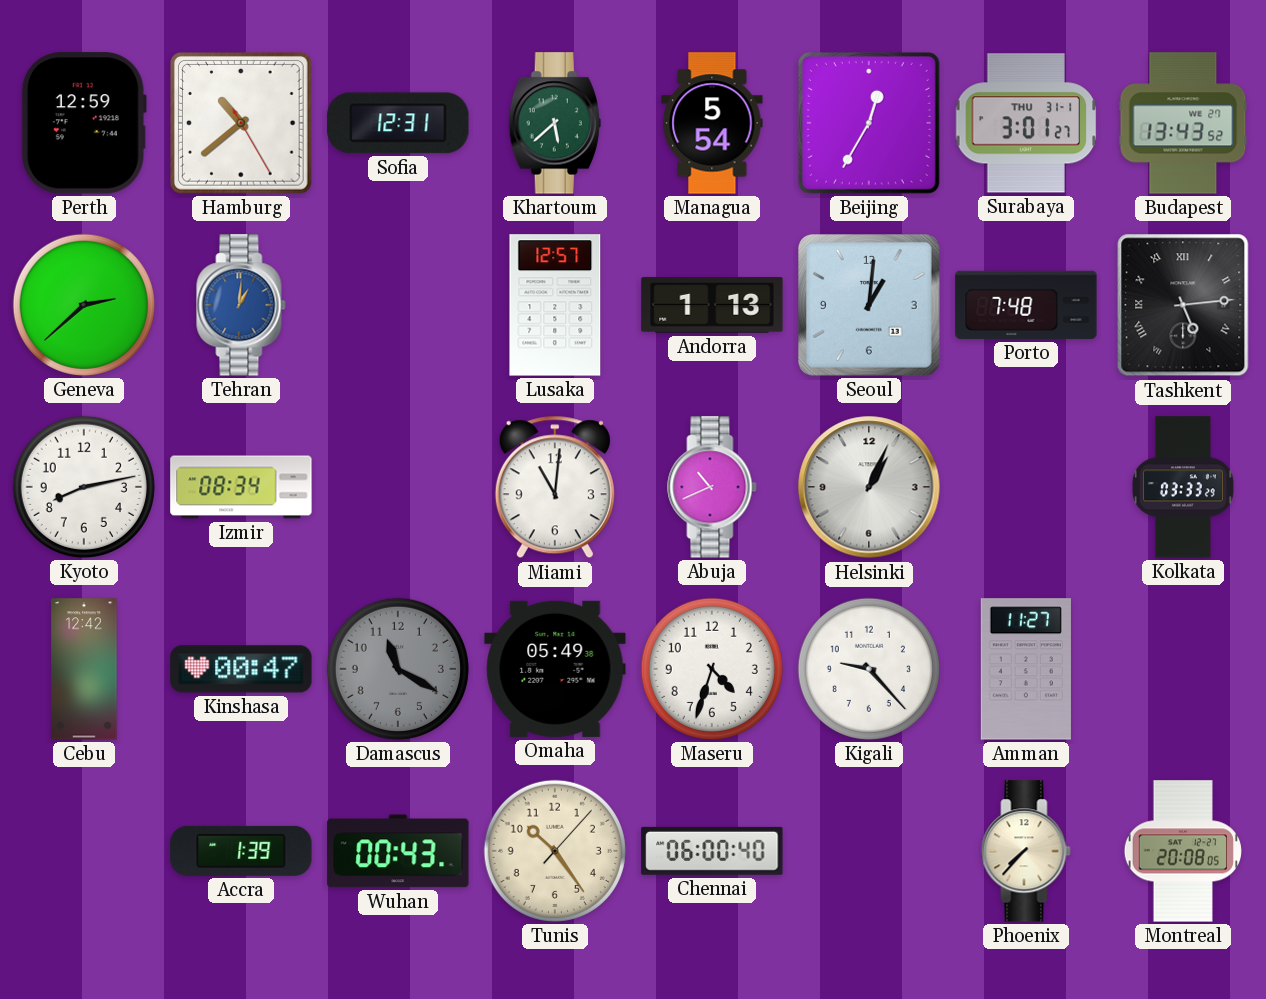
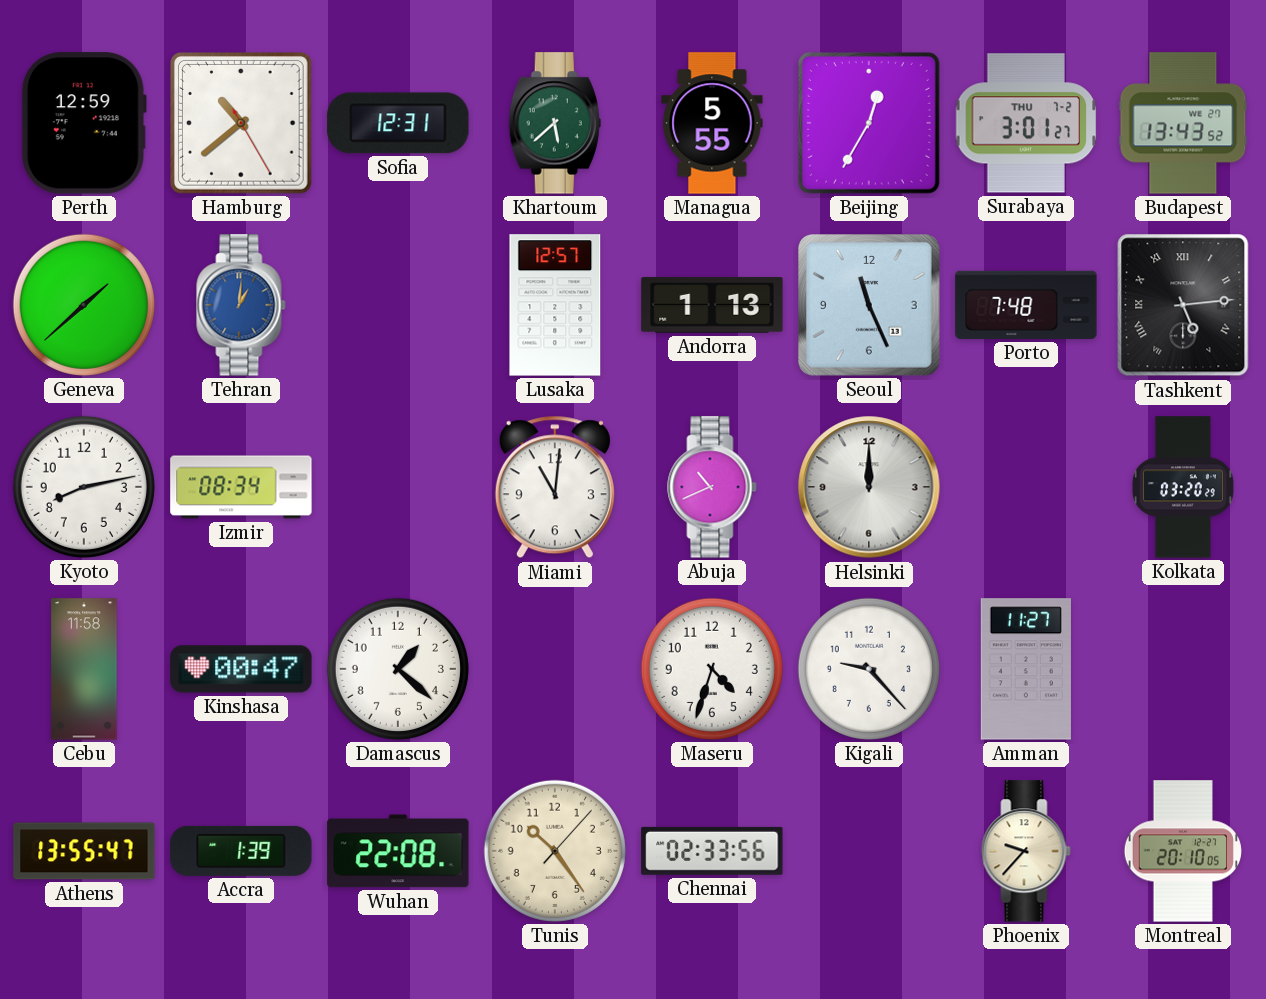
Managua: 5:54 -> 5:55 (712, 123)
Surabaya date: THU 31-1 -> THU 7-2 (1026, 123)
Geneva: 2:38 -> 1:38 (84, 305)
Seoul: 1:01 -> 11:26 (870, 306)
Helsinki: 1:04 -> 12:00 (869, 487)
Kolkata: 03:33 -> 03:20 (1183, 487)
Cebu: 12:42 -> 11:58 (84, 669)
Damascus: 11:20 -> 1:22 (398, 669)
Damascus dial: grey -> white (398, 669)
Omaha: 05:49 -> none (555, 669)
Athens: none -> 13:55 (84, 851)
Wuhan: 00:43 -> 22:08 (398, 851)
Chennai: 06:00 -> 02:33 (712, 851)
Phoenix: 7:37 -> 9:37 (1026, 851)
Montreal: 20:08 -> 20:10 (1182, 851)
